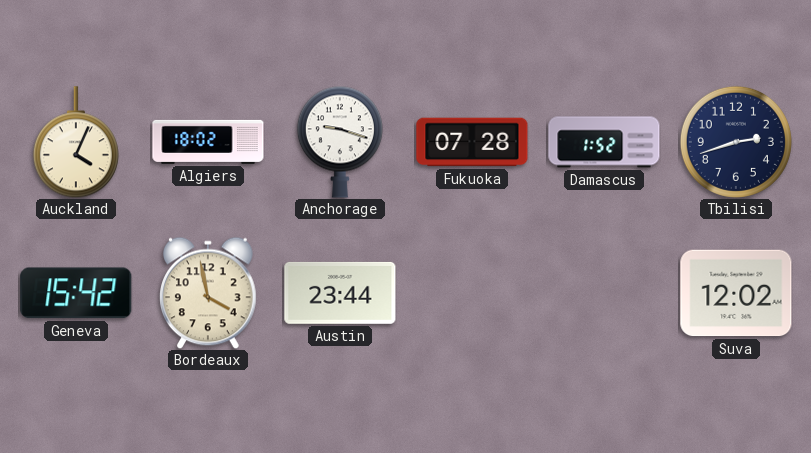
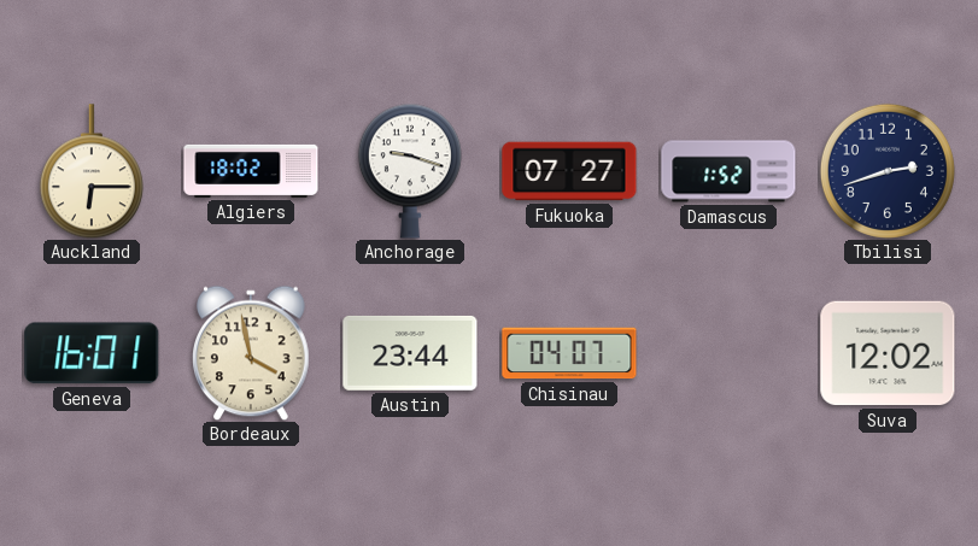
Auckland: 4:04 -> 6:15 (92, 171)
Fukuoka: 07:28 -> 07:27 (569, 171)
Geneva: 15:42 -> 16:01 (92, 353)
Chisinau: none -> 04:07 (569, 353)
